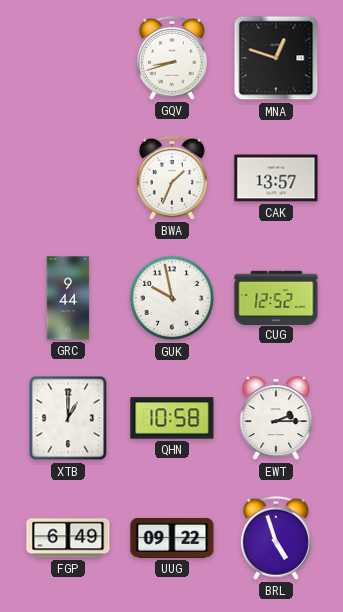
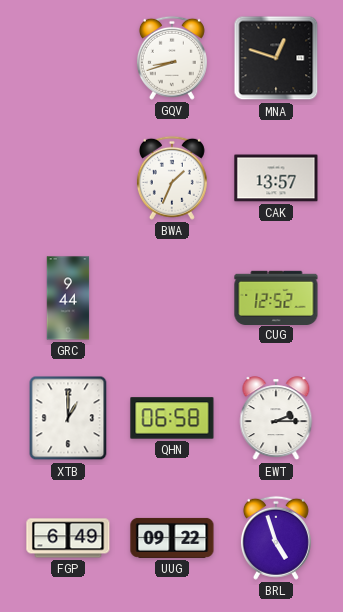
GUK: 9:58 -> none (172, 298)
QHN: 10:58 -> 06:58 (172, 418)
